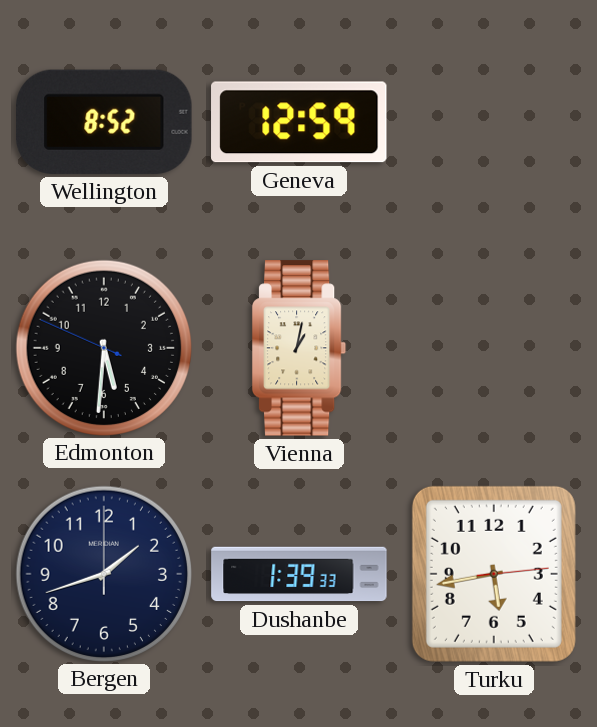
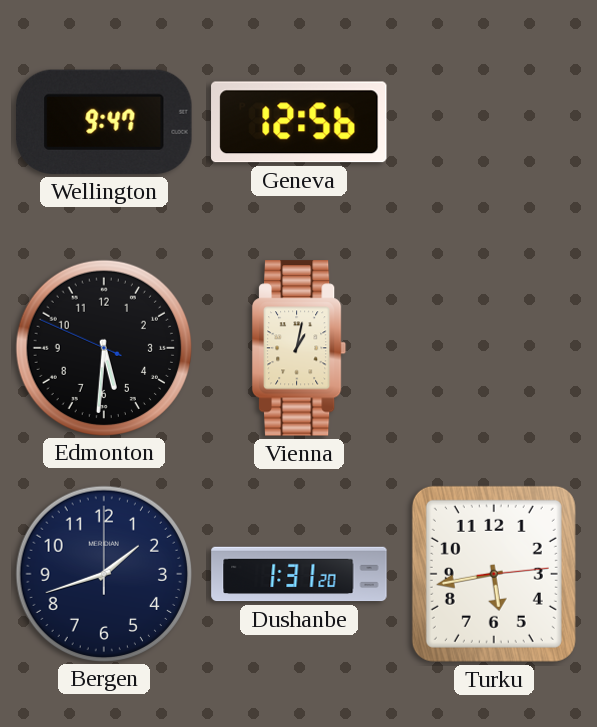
Wellington: 8:52 -> 9:47 (104, 122)
Geneva: 12:59 -> 12:56 (299, 122)
Dushanbe: 1:39 -> 1:31 (299, 574)
